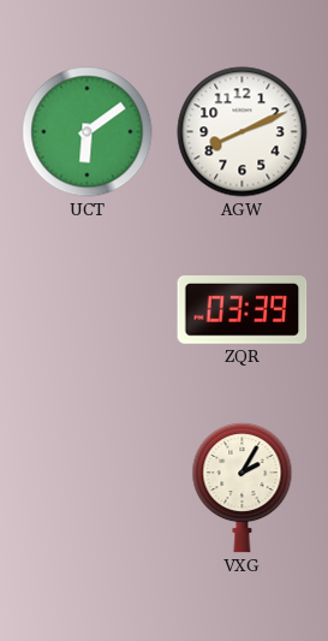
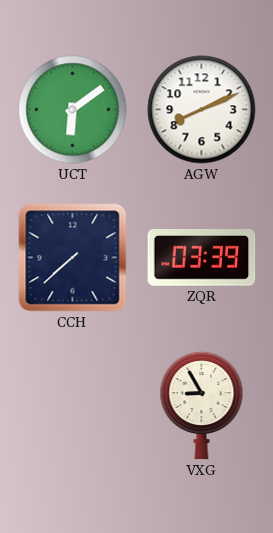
CCH: none -> 7:38 (73, 258)
VXG: 2:05 -> 8:55 (202, 405)
